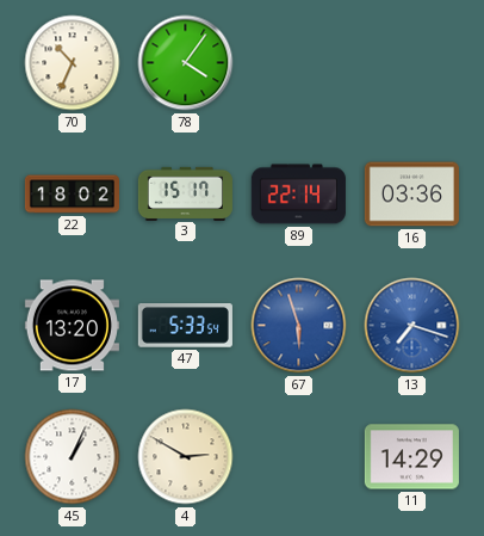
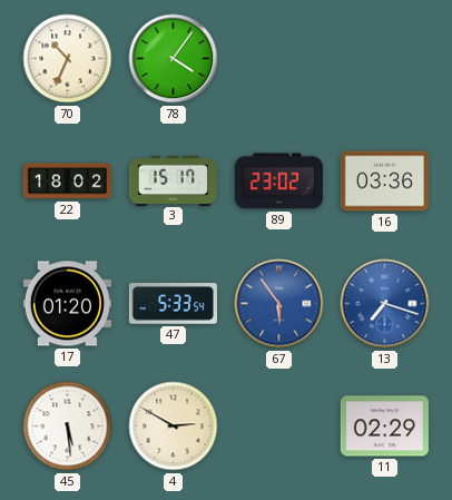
89: 22:14 -> 23:02 (278, 182)
17: 13:20 -> 01:20 (67, 304)
67: 5:57 -> 5:54 (279, 304)
45: 1:04 -> 5:29 (68, 427)
11: 14:29 -> 02:29 (384, 427)
